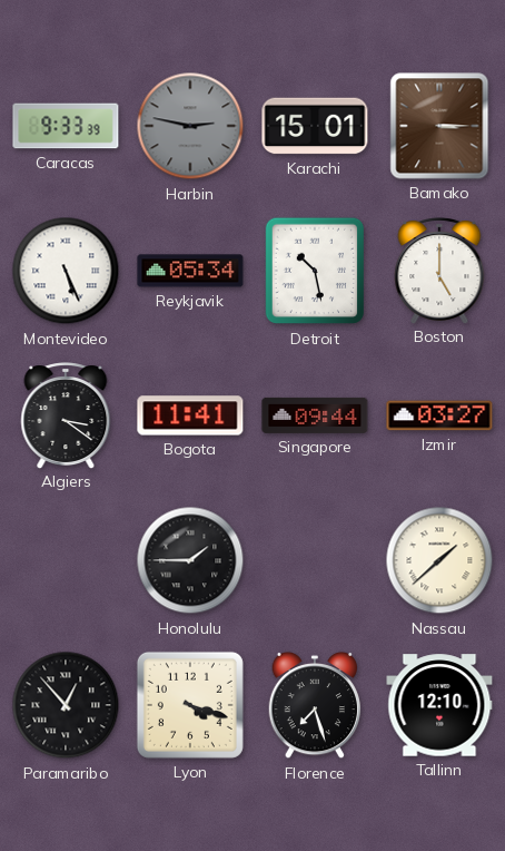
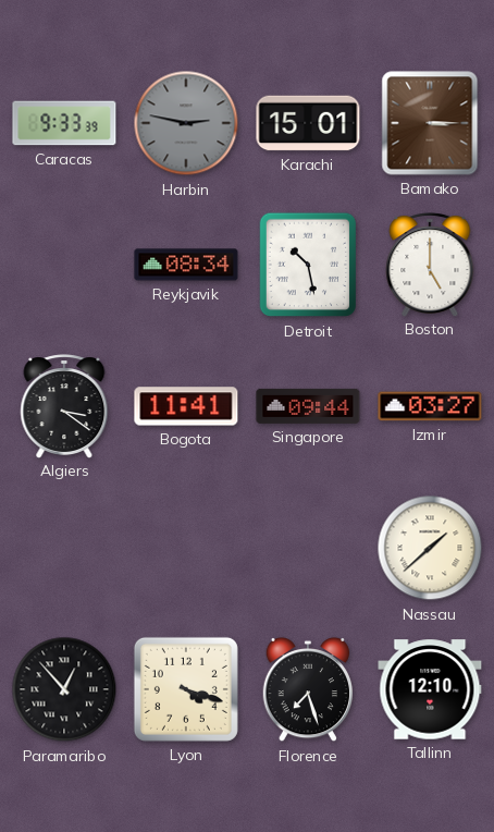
Montevideo: 5:26 -> none (66, 271)
Reykjavik: 05:34 -> 08:34 (186, 265)
Honolulu: 1:45 -> none (190, 560)
